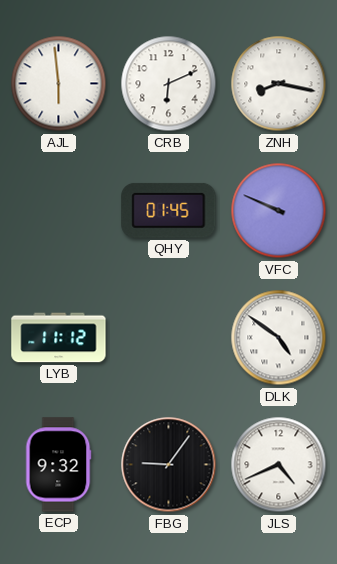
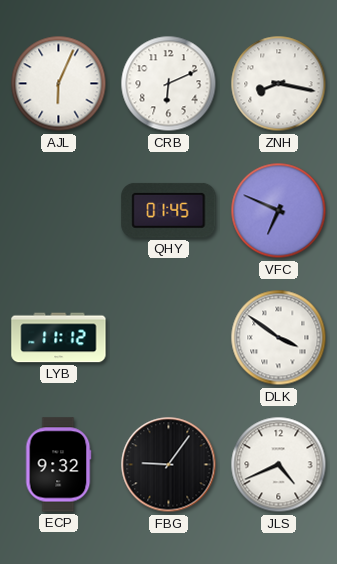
AJL: 5:59 -> 6:04 (59, 84)
VFC: 9:49 -> 6:49 (279, 211)
DLK: 4:51 -> 3:51 (279, 338)
